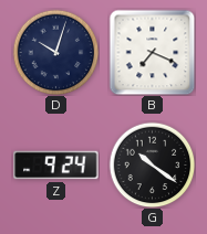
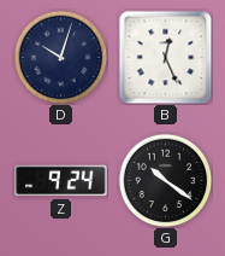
B: 7:19 -> 12:26 (165, 57)
